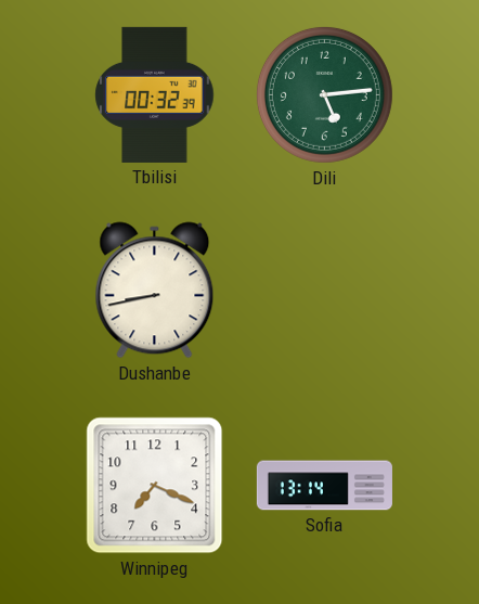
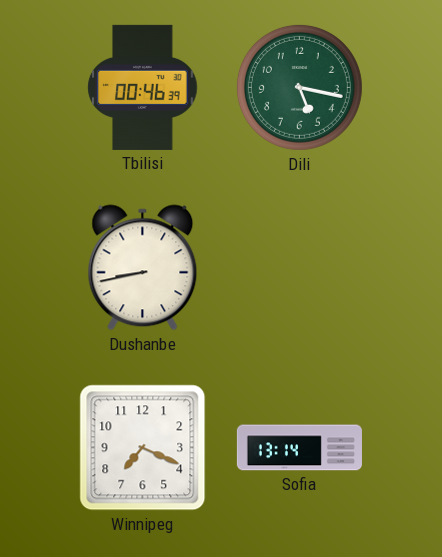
Tbilisi: 00:32 -> 00:46 (143, 87)
Dili: 5:14 -> 5:17 (299, 87)
